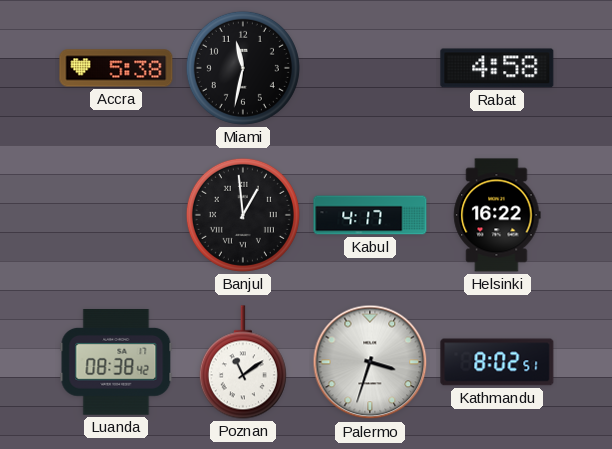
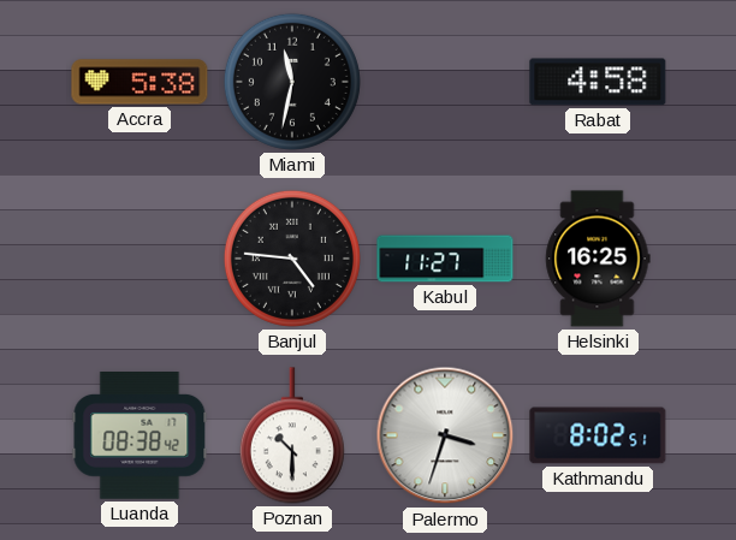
Banjul: 12:59 -> 4:46 (292, 259)
Kabul: 4:17 -> 11:27 (445, 259)
Helsinki: 16:22 -> 16:25 (598, 259)
Poznan: 11:09 -> 10:30 (292, 435)
